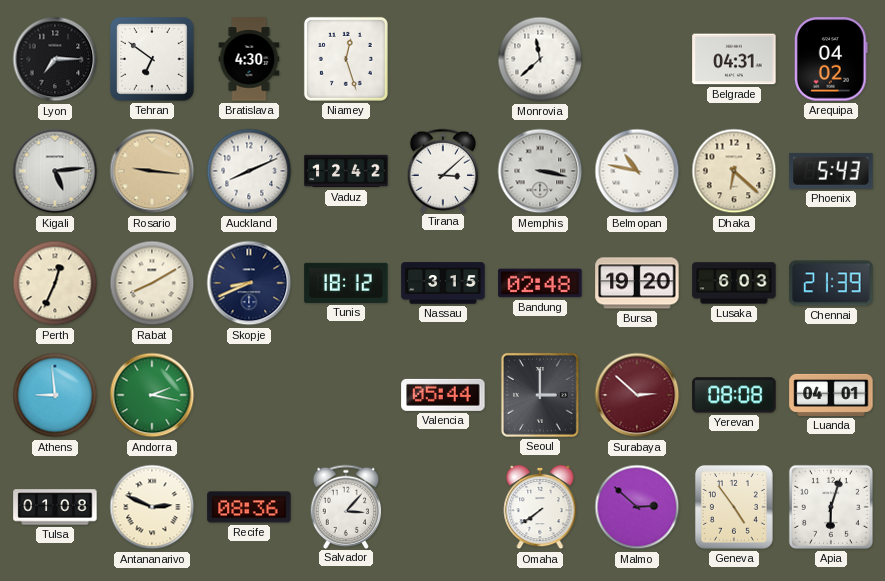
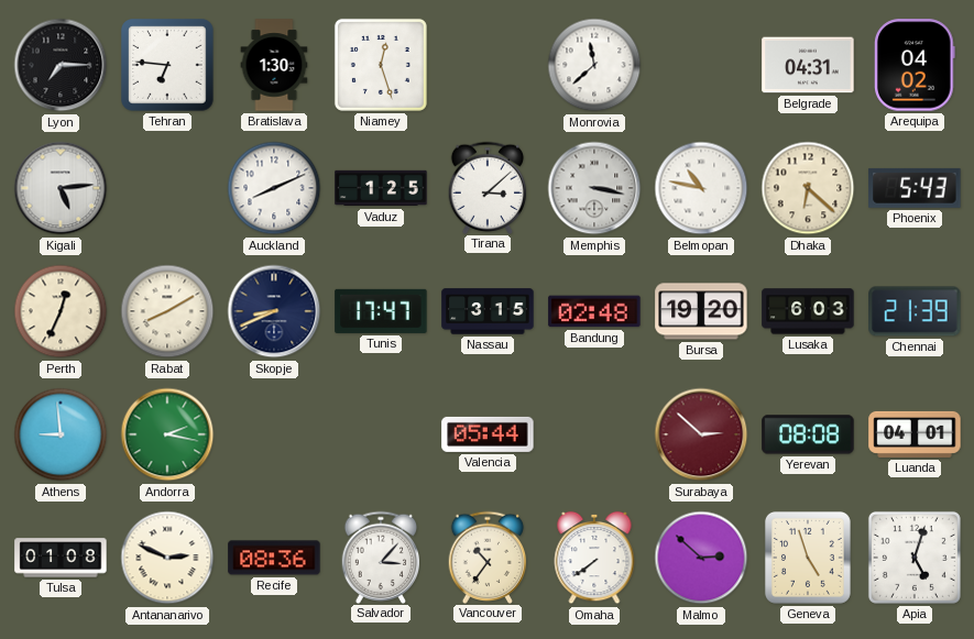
Tehran: 6:51 -> 6:46 (168, 66)
Bratislava: 4:30 -> 1:30 (274, 65)
Rosario: 9:16 -> none (152, 171)
Vaduz: 12:42 -> 1:25 (381, 188)
Tunis: 18:12 -> 17:47 (381, 311)
Seoul: 3:00 -> none (540, 395)
Vancouver: none -> 10:36 (488, 557)
Geneva: 4:54 -> 4:57 (808, 558)
Apia: 6:03 -> 5:03 (915, 558)
